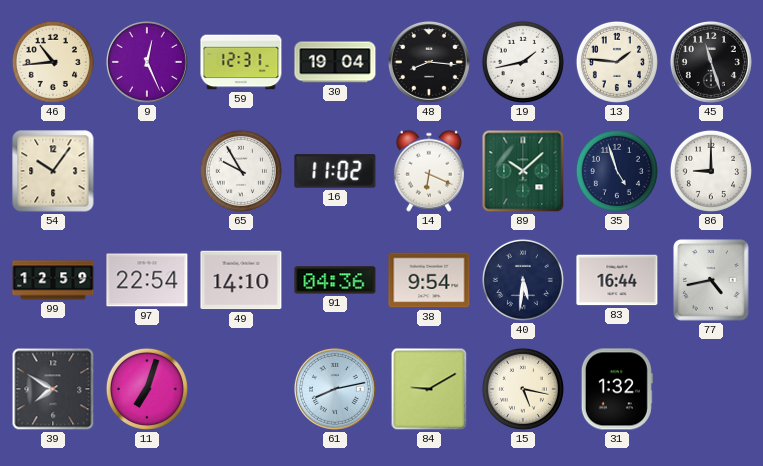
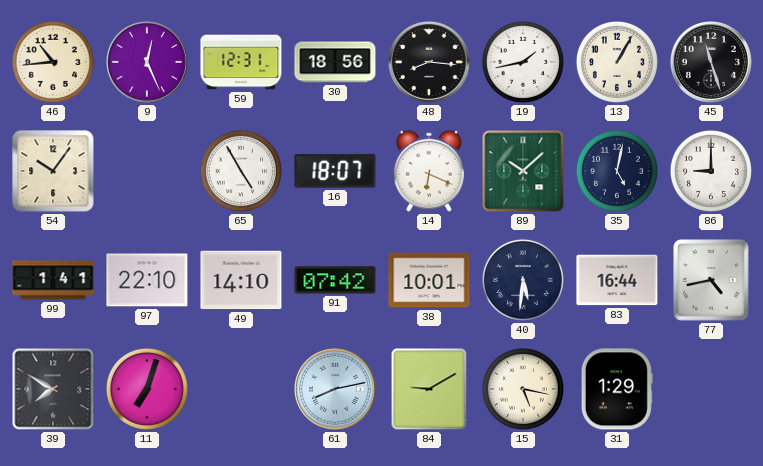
30: 19:04 -> 18:56 (335, 62)
13: 1:46 -> 1:05 (617, 62)
65: 9:55 -> 4:55 (241, 171)
16: 11:02 -> 18:07 (335, 171)
35: 4:57 -> 5:02 (617, 171)
99: 12:59 -> 1:41 (53, 280)
97: 22:54 -> 22:10 (147, 280)
91: 04:36 -> 07:42 (335, 280)
38: 9:54 -> 10:01 (429, 280)
31: 1:32 -> 1:29 (617, 389)
